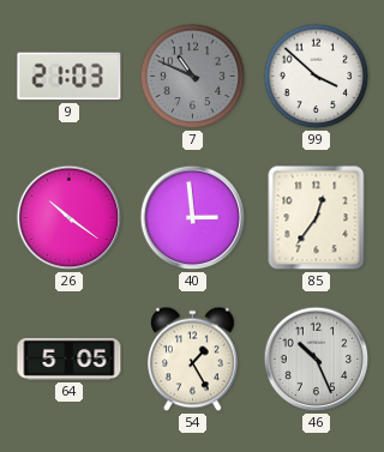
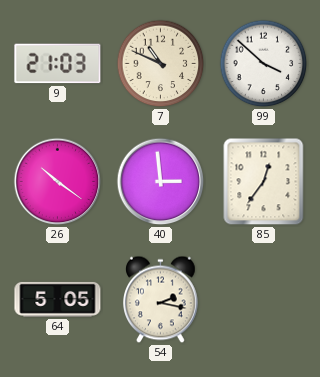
7 dial: grey -> cream (161, 64)
54: 1:25 -> 2:17 (161, 300)
46: 10:26 -> none (317, 360)
